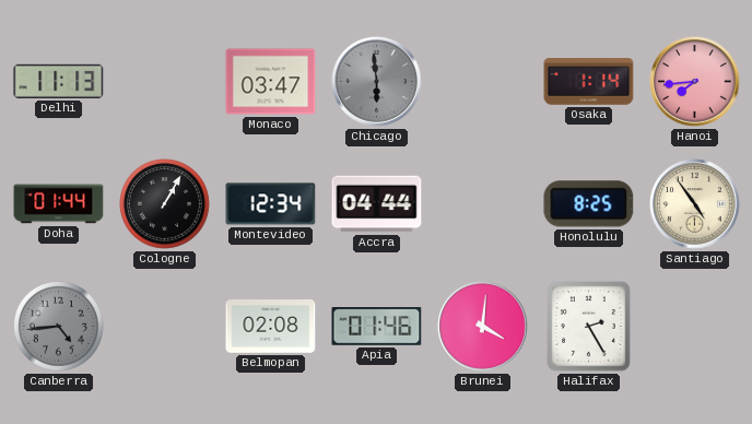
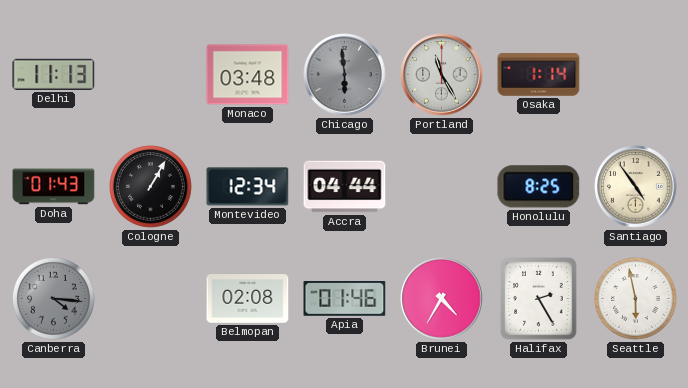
Monaco: 03:47 -> 03:48 (248, 75)
Portland: none -> 11:25 (442, 75)
Hanoi: 7:44 -> none (695, 82)
Doha: 01:44 -> 01:43 (54, 187)
Canberra: 4:44 -> 4:16 (54, 299)
Brunei: 4:01 -> 4:35 (442, 299)
Seattle: none -> 5:58 (636, 299)
